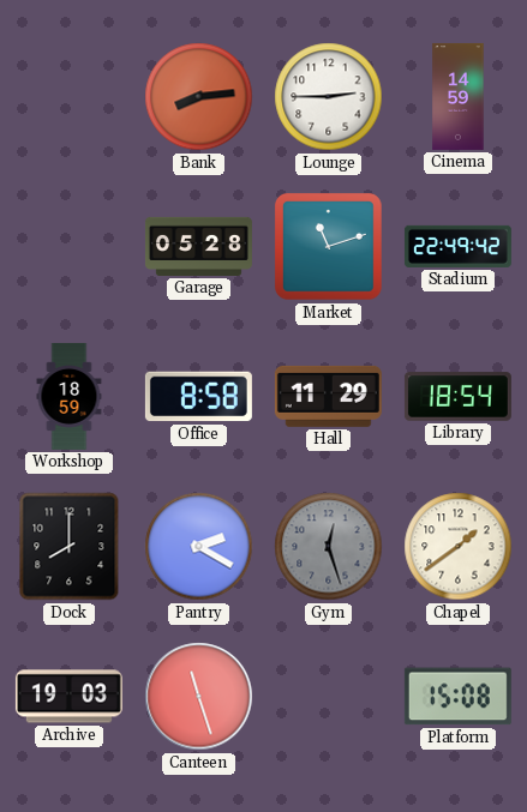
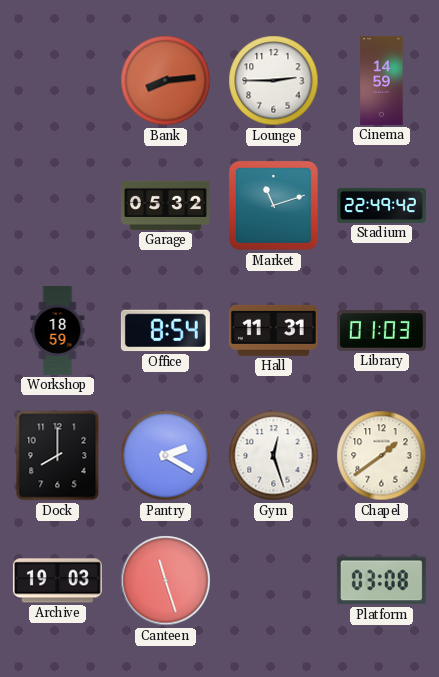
Garage: 05:28 -> 05:32 (165, 205)
Office: 8:58 -> 8:54 (165, 331)
Hall: 11:29 -> 11:31 (273, 330)
Library: 18:54 -> 01:03 (381, 331)
Gym dial: grey -> white (274, 456)
Platform: 15:08 -> 03:08 (381, 581)
